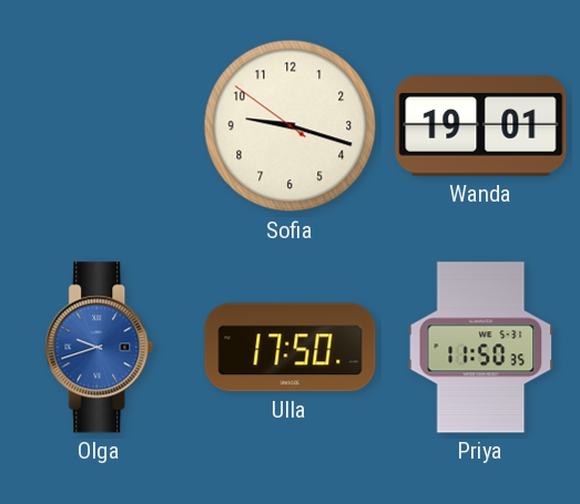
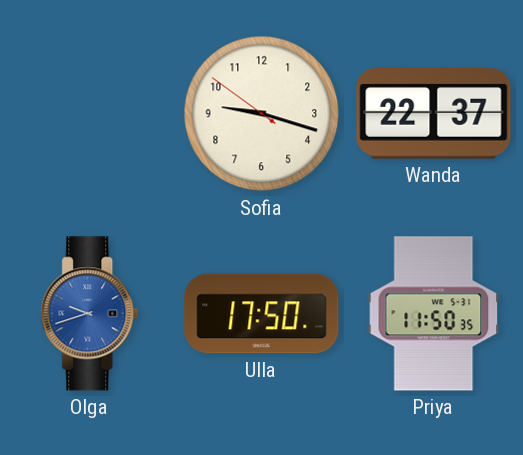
Wanda: 19:01 -> 22:37 (434, 114)
